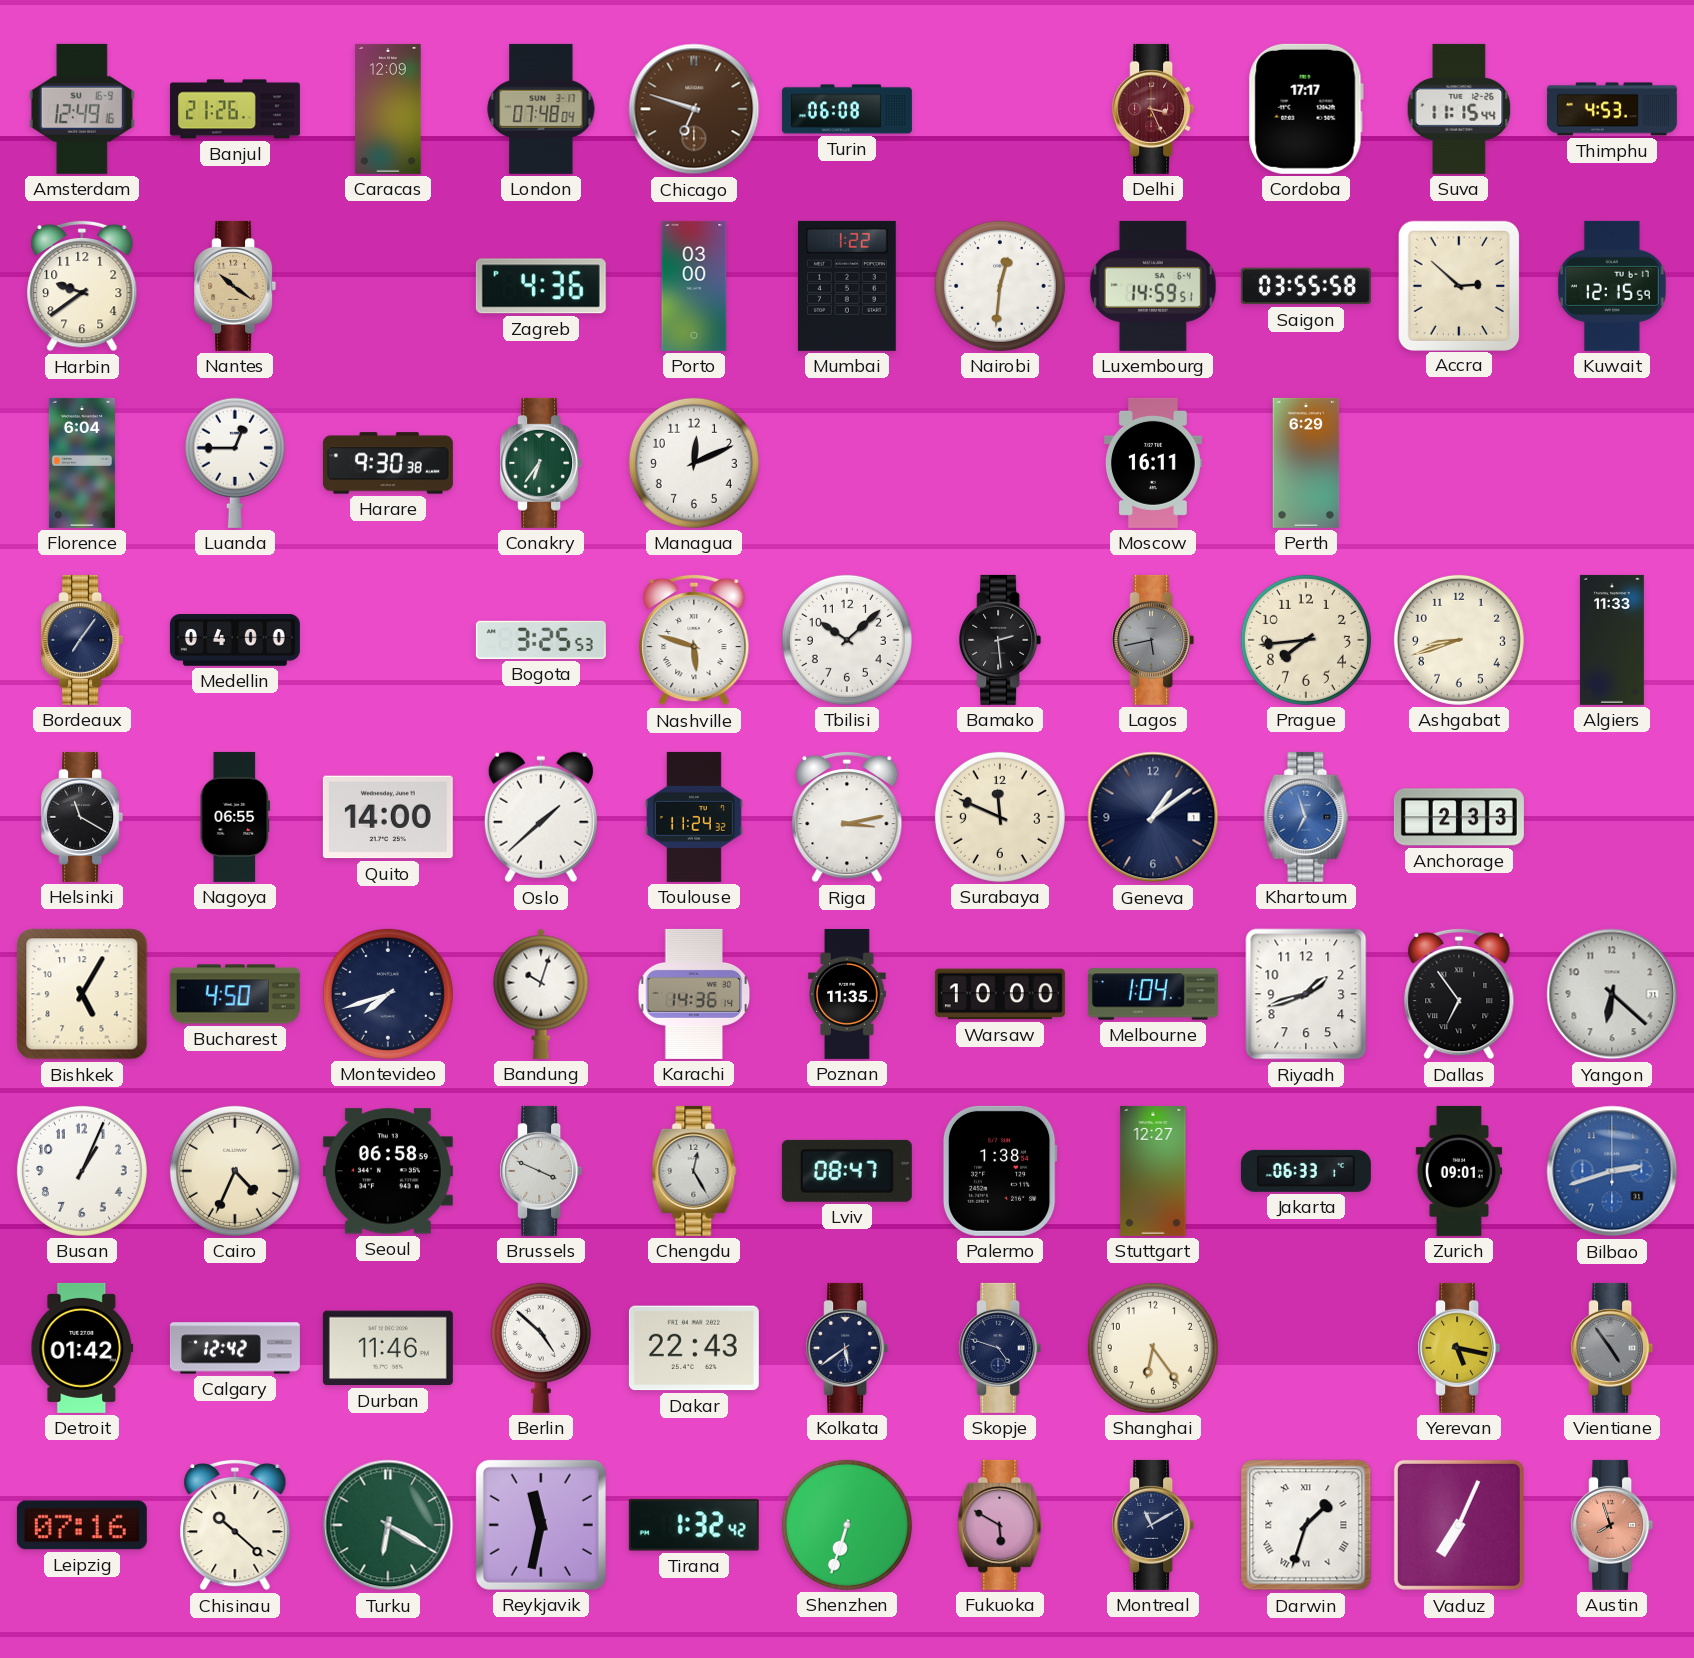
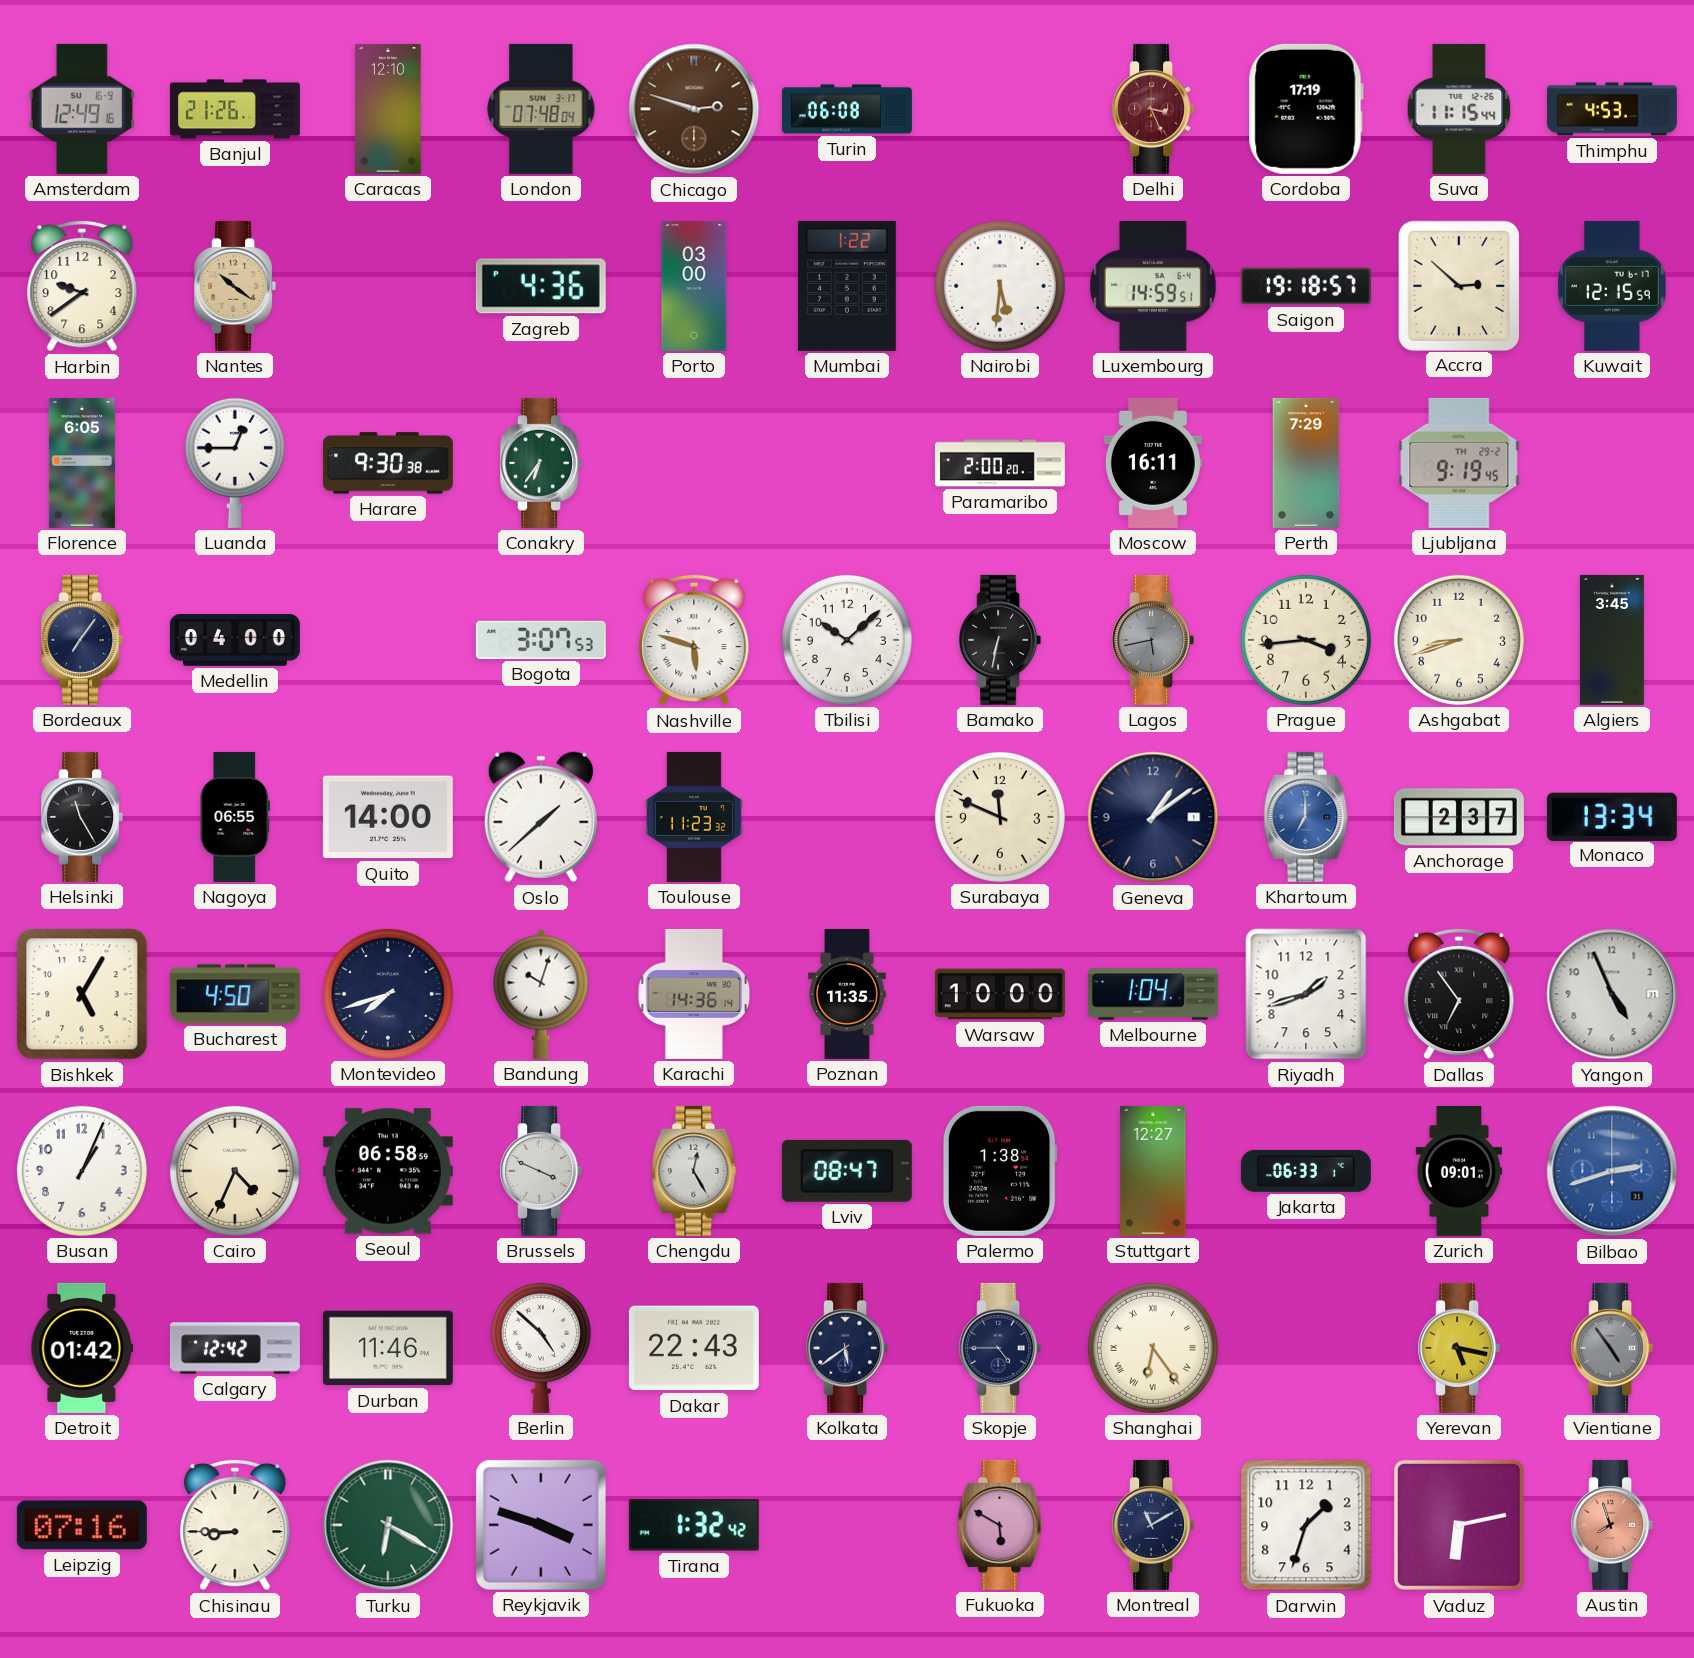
Caracas: 12:09 -> 12:10 (388, 109)
Chicago: 6:48 -> 2:48 (694, 109)
Cordoba: 17:17 -> 17:19 (1306, 109)
Nairobi: 12:31 -> 5:31 (1000, 286)
Saigon: 03:55 -> 19:18 (1306, 286)
Florence: 6:04 -> 6:05 (82, 463)
Managua: 12:11 -> none (694, 463)
Paramaribo: none -> 2:00 (1000, 463)
Perth: 6:29 -> 7:29 (1306, 463)
Ljubljana: none -> 9:19 (1459, 463)
Bogota: 3:25 -> 3:07 (541, 640)
Bamako: 2:29 -> 6:32 (1000, 640)
Prague: 7:44 -> 3:44 (1306, 640)
Algiers: 11:33 -> 3:45 (1612, 640)
Helsinki: 11:20 -> 11:25 (82, 817)
Toulouse: 11:24 -> 11:23 (694, 817)
Riga: 3:13 -> none (847, 817)
Khartoum: 6:57 -> 7:00 (1306, 817)
Anchorage: 2:33 -> 2:37 (1459, 817)
Monaco: none -> 13:34 (1612, 816)
Yangon: 6:22 -> 4:56 (1612, 994)
Skopje: 4:48 -> 4:45 (1000, 1348)
Shanghai numerals: Arabic -> Roman (1153, 1348)
Chisinau: 10:22 -> 8:45 (235, 1525)
Reykjavik: 11:32 -> 3:48 (541, 1525)
Shenzhen: 6:33 -> none (847, 1525)
Darwin numerals: Roman -> Arabic (1306, 1525)
Vaduz: 7:04 -> 6:13 (1459, 1525)
